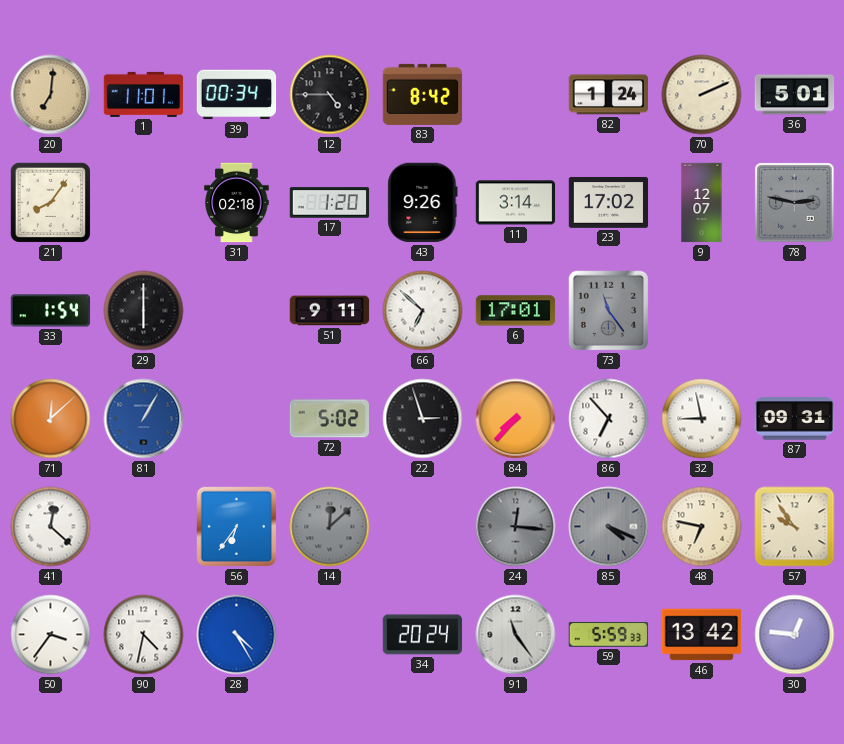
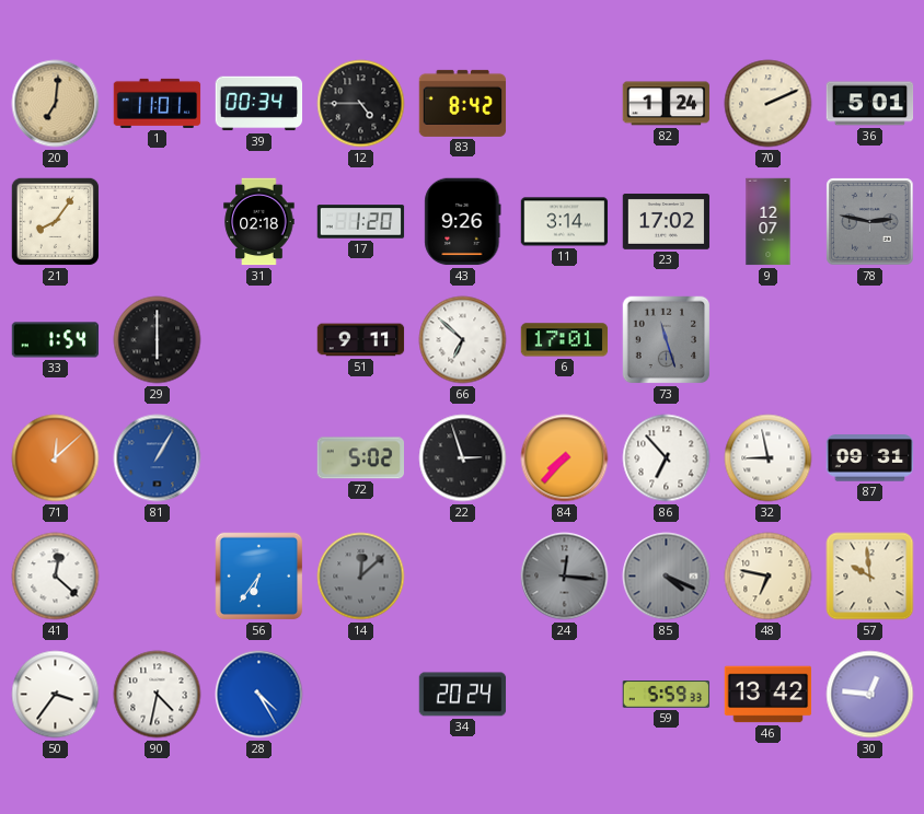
73: 11:24 -> 11:27 (667, 340)
57: 9:54 -> 9:59 (870, 577)
91: 11:24 -> none (516, 635)
